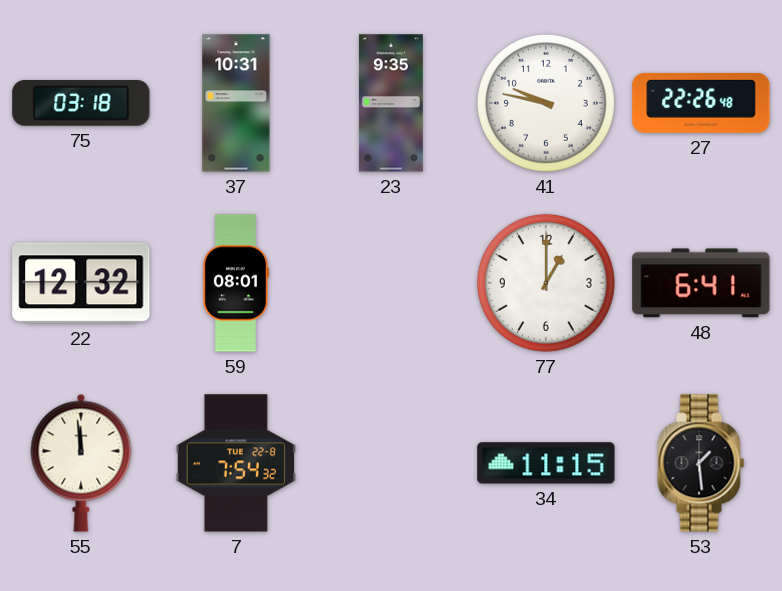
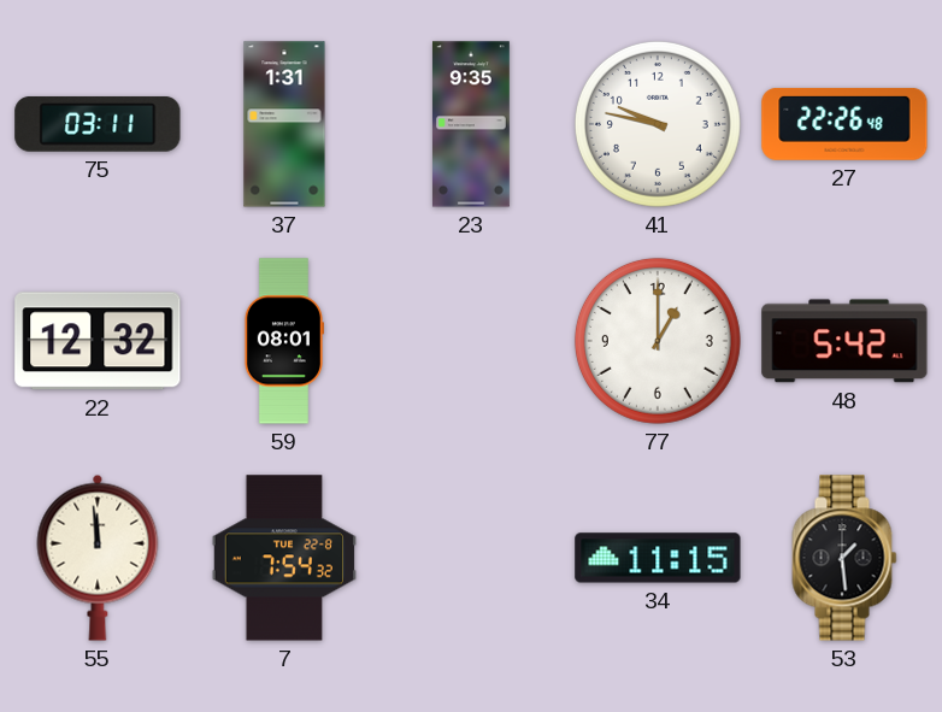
75: 03:18 -> 03:11 (98, 124)
37: 10:31 -> 1:31 (284, 124)
48: 6:41 -> 5:42 (844, 341)
